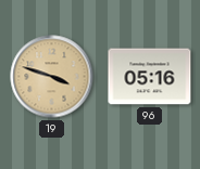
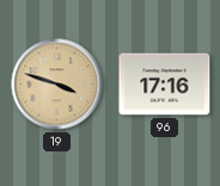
96: 05:16 -> 17:16 (165, 85)
